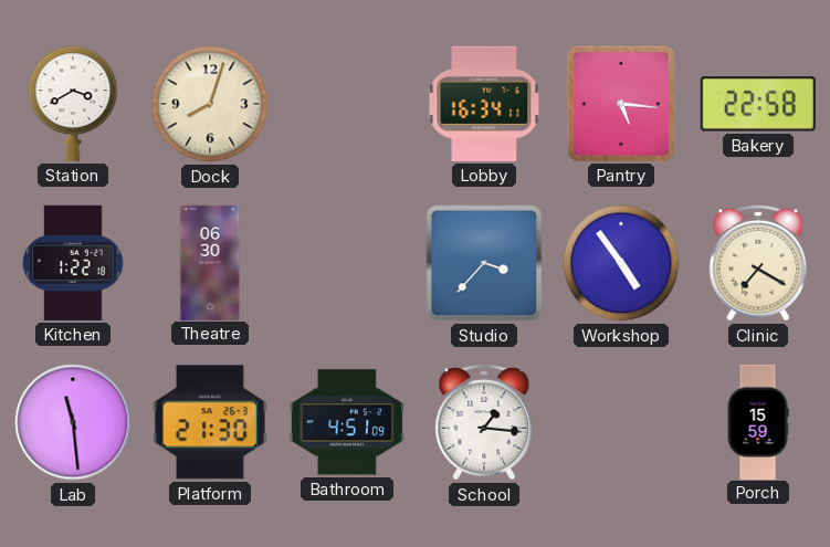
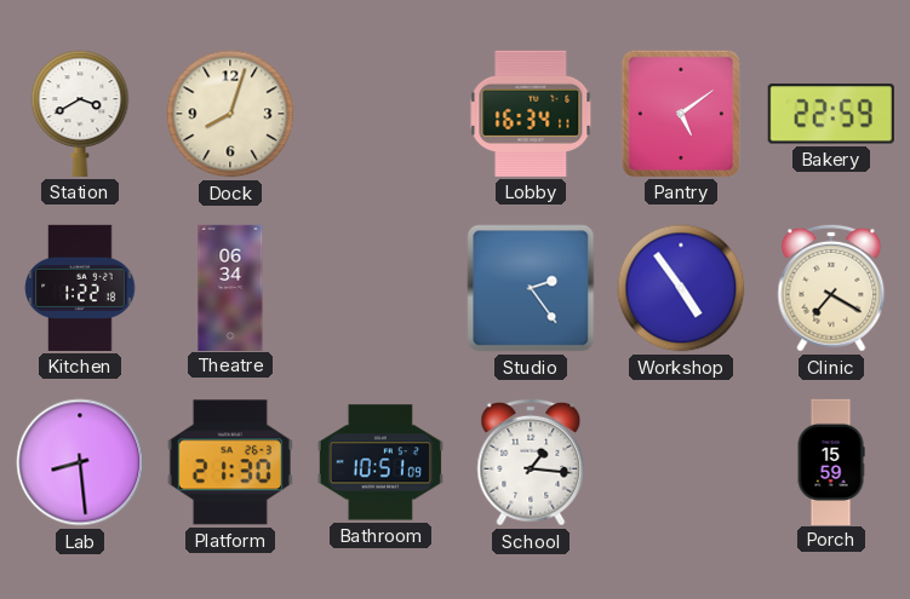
Pantry: 5:16 -> 5:09 (681, 114)
Bakery: 22:58 -> 22:59 (831, 114)
Theatre: 06:30 -> 06:34 (230, 287)
Studio: 3:37 -> 2:24 (531, 288)
Lab: 11:29 -> 8:29 (80, 462)
Bathroom: 4:51 -> 10:51 (380, 462)
